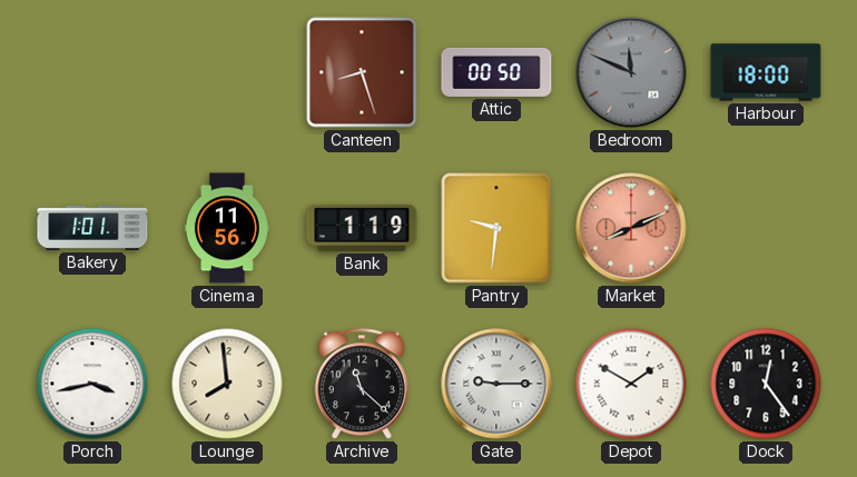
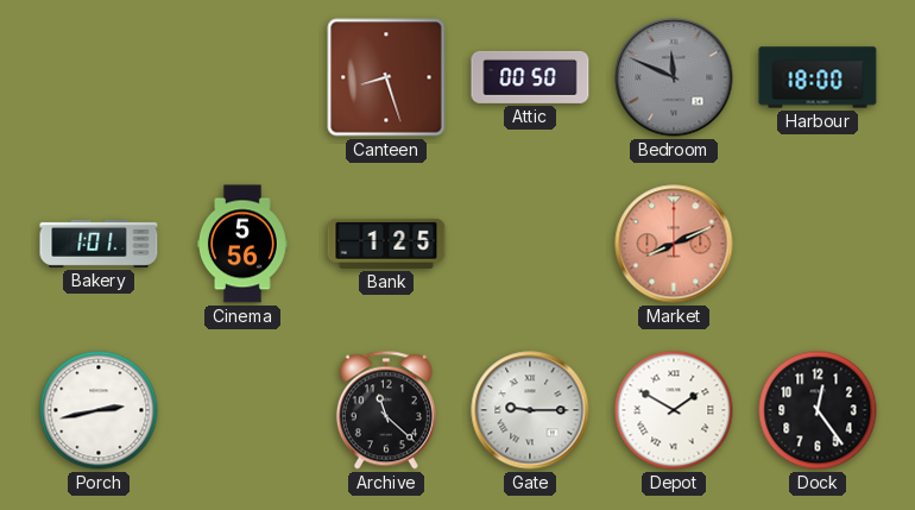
Cinema: 11:56 -> 5:56 (242, 244)
Bank: 1:19 -> 1:25 (386, 244)
Pantry: 9:31 -> none (496, 228)
Porch: 3:43 -> 2:43 (99, 410)
Lounge: 7:59 -> none (227, 384)
